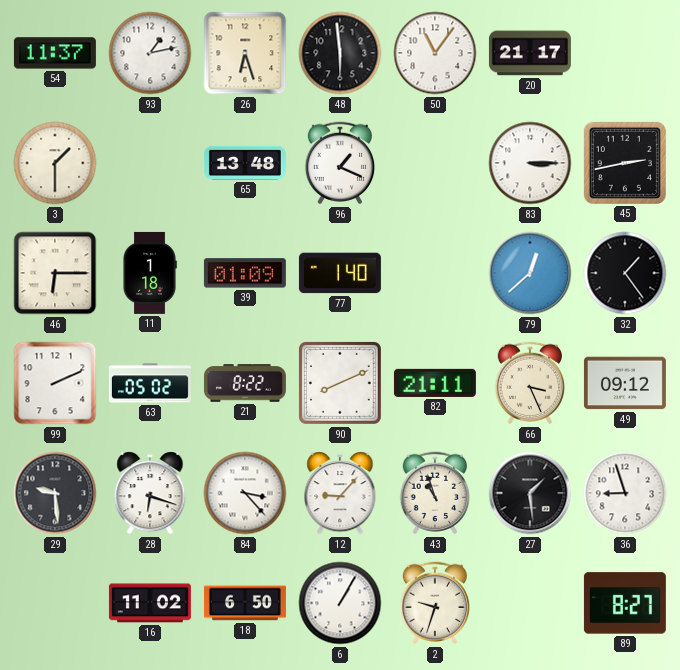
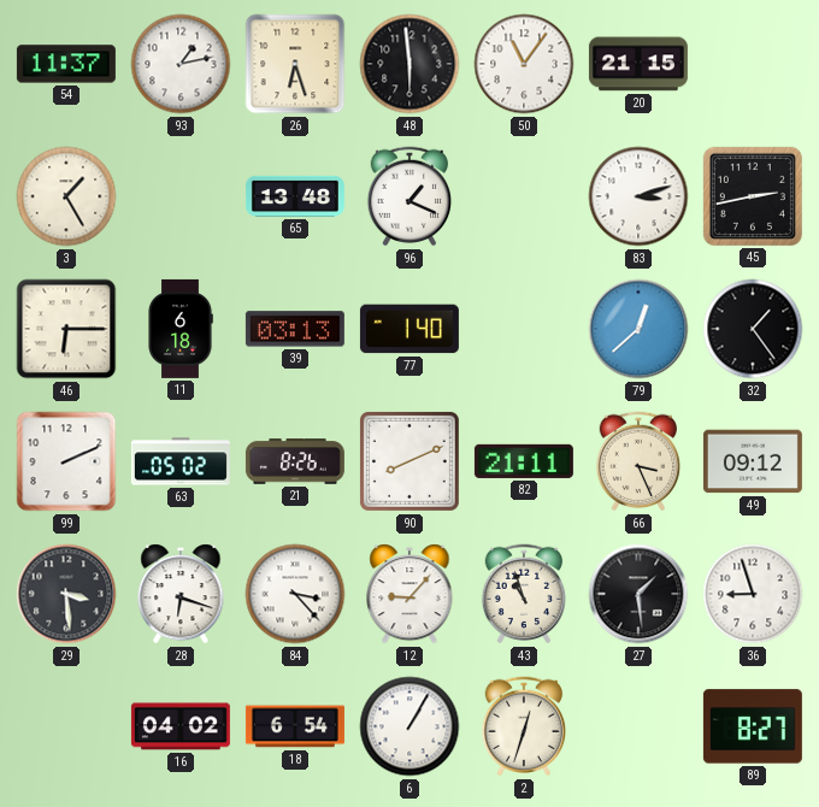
20: 21:17 -> 21:15 (638, 64)
3: 1:30 -> 1:25 (66, 196)
83: 3:15 -> 3:12 (638, 196)
11: 1:18 -> 6:18 (181, 329)
39: 01:09 -> 03:13 (295, 329)
21: 8:22 -> 8:26 (295, 461)
29: 9:29 -> 3:29 (66, 594)
16: 11:02 -> 04:02 (181, 726)
18: 6:50 -> 6:54 (295, 726)
2: 9:33 -> 12:33 (524, 726)
